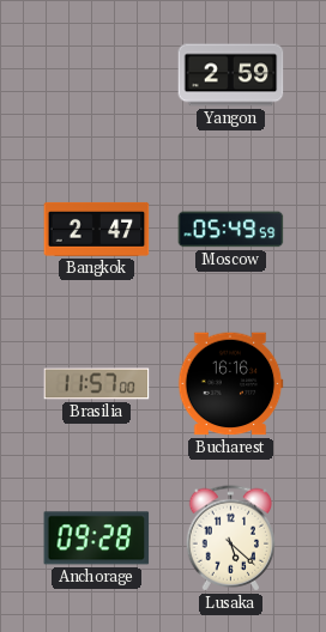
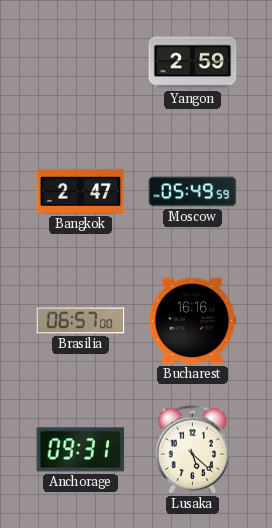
Brasilia: 11:57 -> 06:57 (81, 321)
Anchorage: 09:28 -> 09:31 (81, 450)
